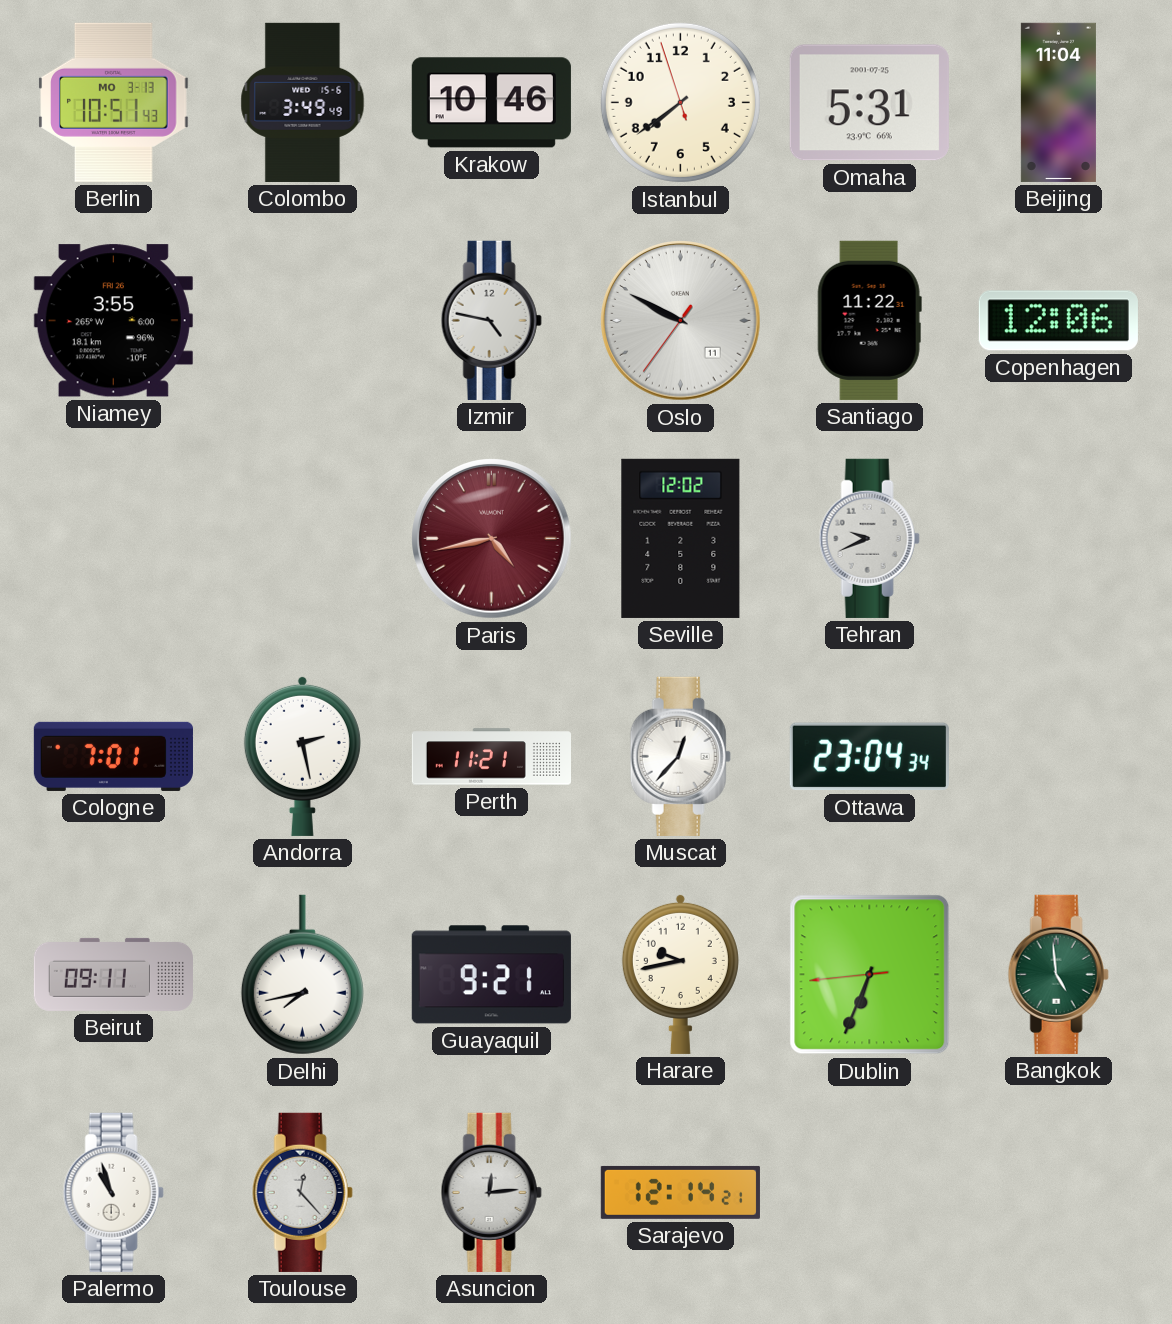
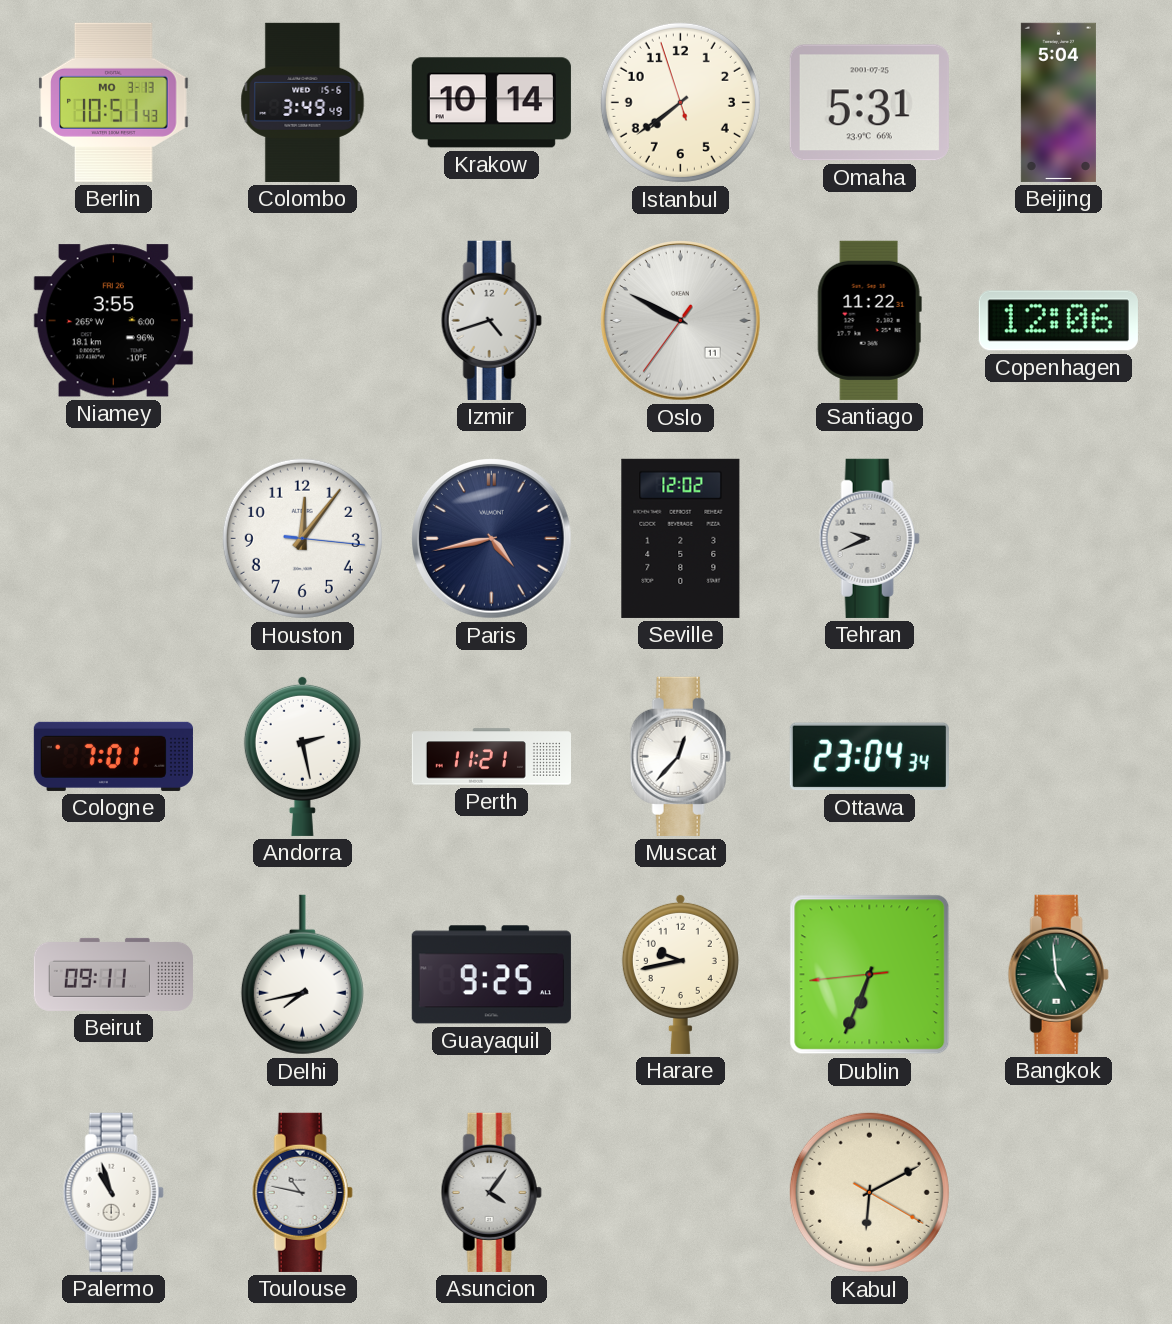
Krakow: 10:46 -> 10:14 (491, 103)
Beijing: 11:04 -> 5:04 (1058, 102)
Izmir: 4:47 -> 4:42 (491, 320)
Houston: none -> 12:06 (302, 538)
Paris dial: burgundy -> navy (492, 539)
Guayaquil: 9:21 -> 9:25 (491, 975)
Toulouse: 12:23 -> 10:47 (302, 1192)
Asuncion: 12:14 -> 4:06 (491, 1192)
Sarajevo: 12:14 -> none (680, 1192)
Kabul: none -> 6:10 (869, 1192)
